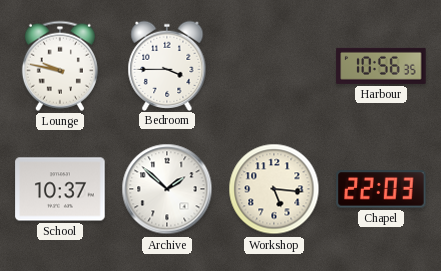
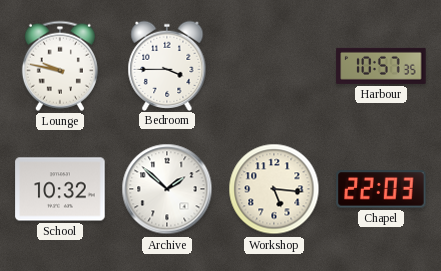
Harbour: 10:56 -> 10:57 (381, 66)
School: 10:37 -> 10:32 (60, 189)
